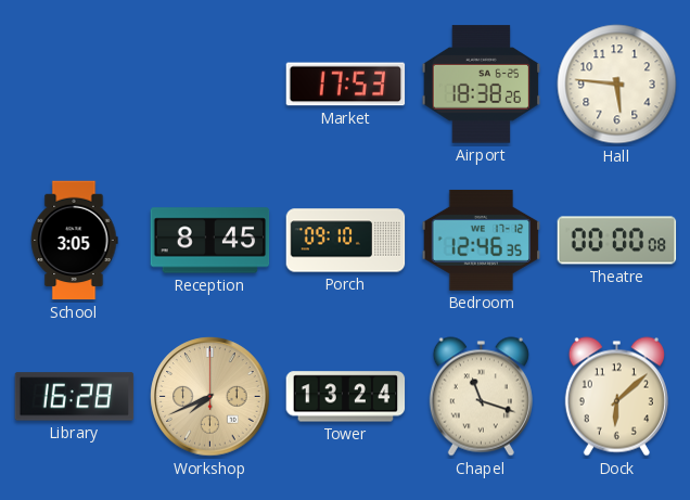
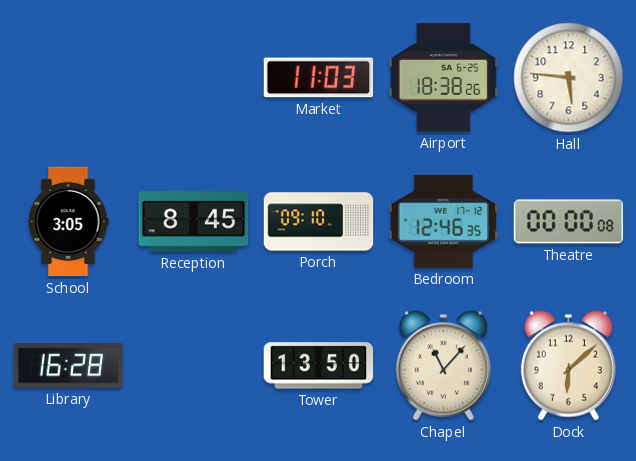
Market: 17:53 -> 11:03 (319, 78)
Workshop: 7:41 -> none (210, 397)
Tower: 13:24 -> 13:50 (319, 366)
Chapel: 11:18 -> 11:07 (443, 366)
